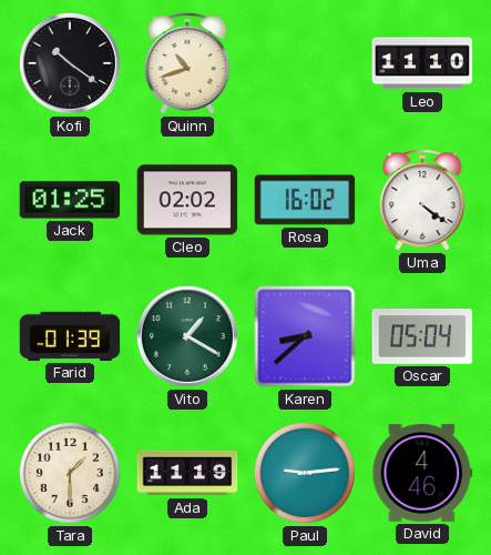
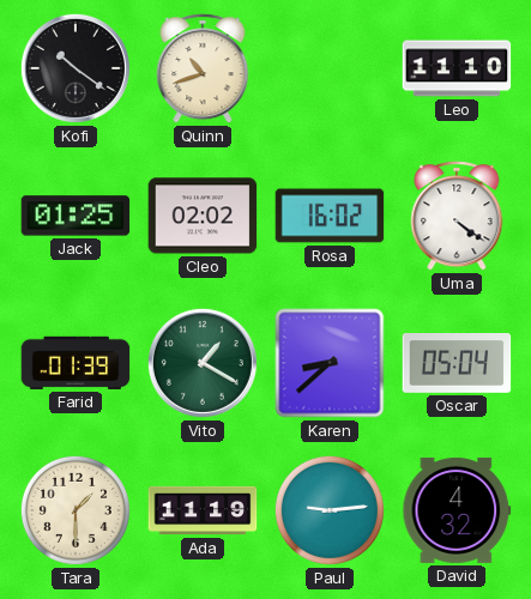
David: 4:46 -> 4:32 (457, 510)
